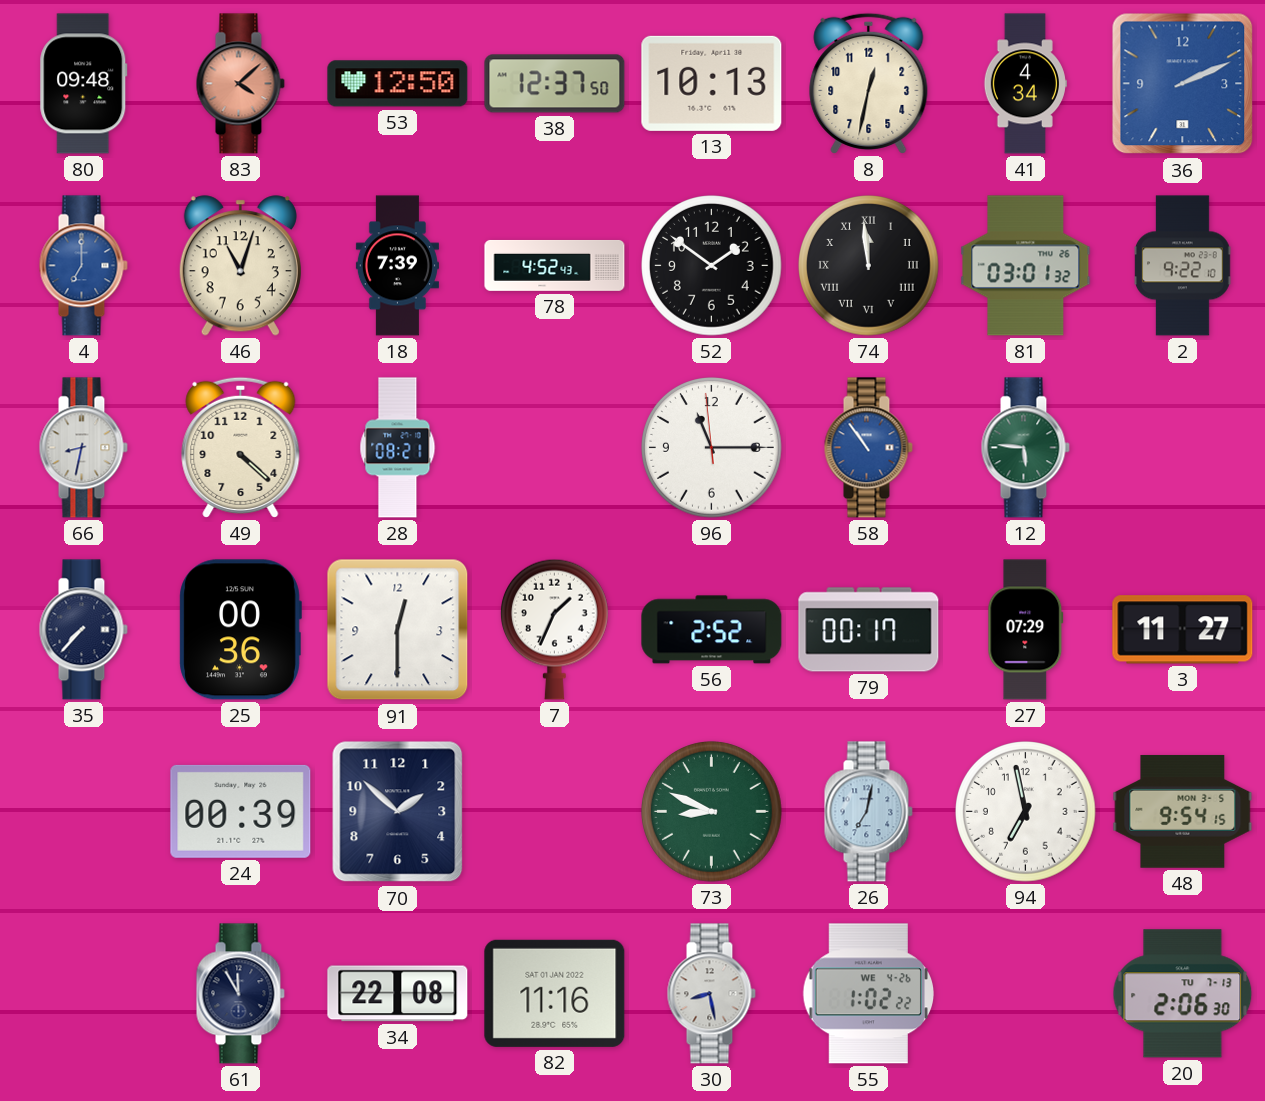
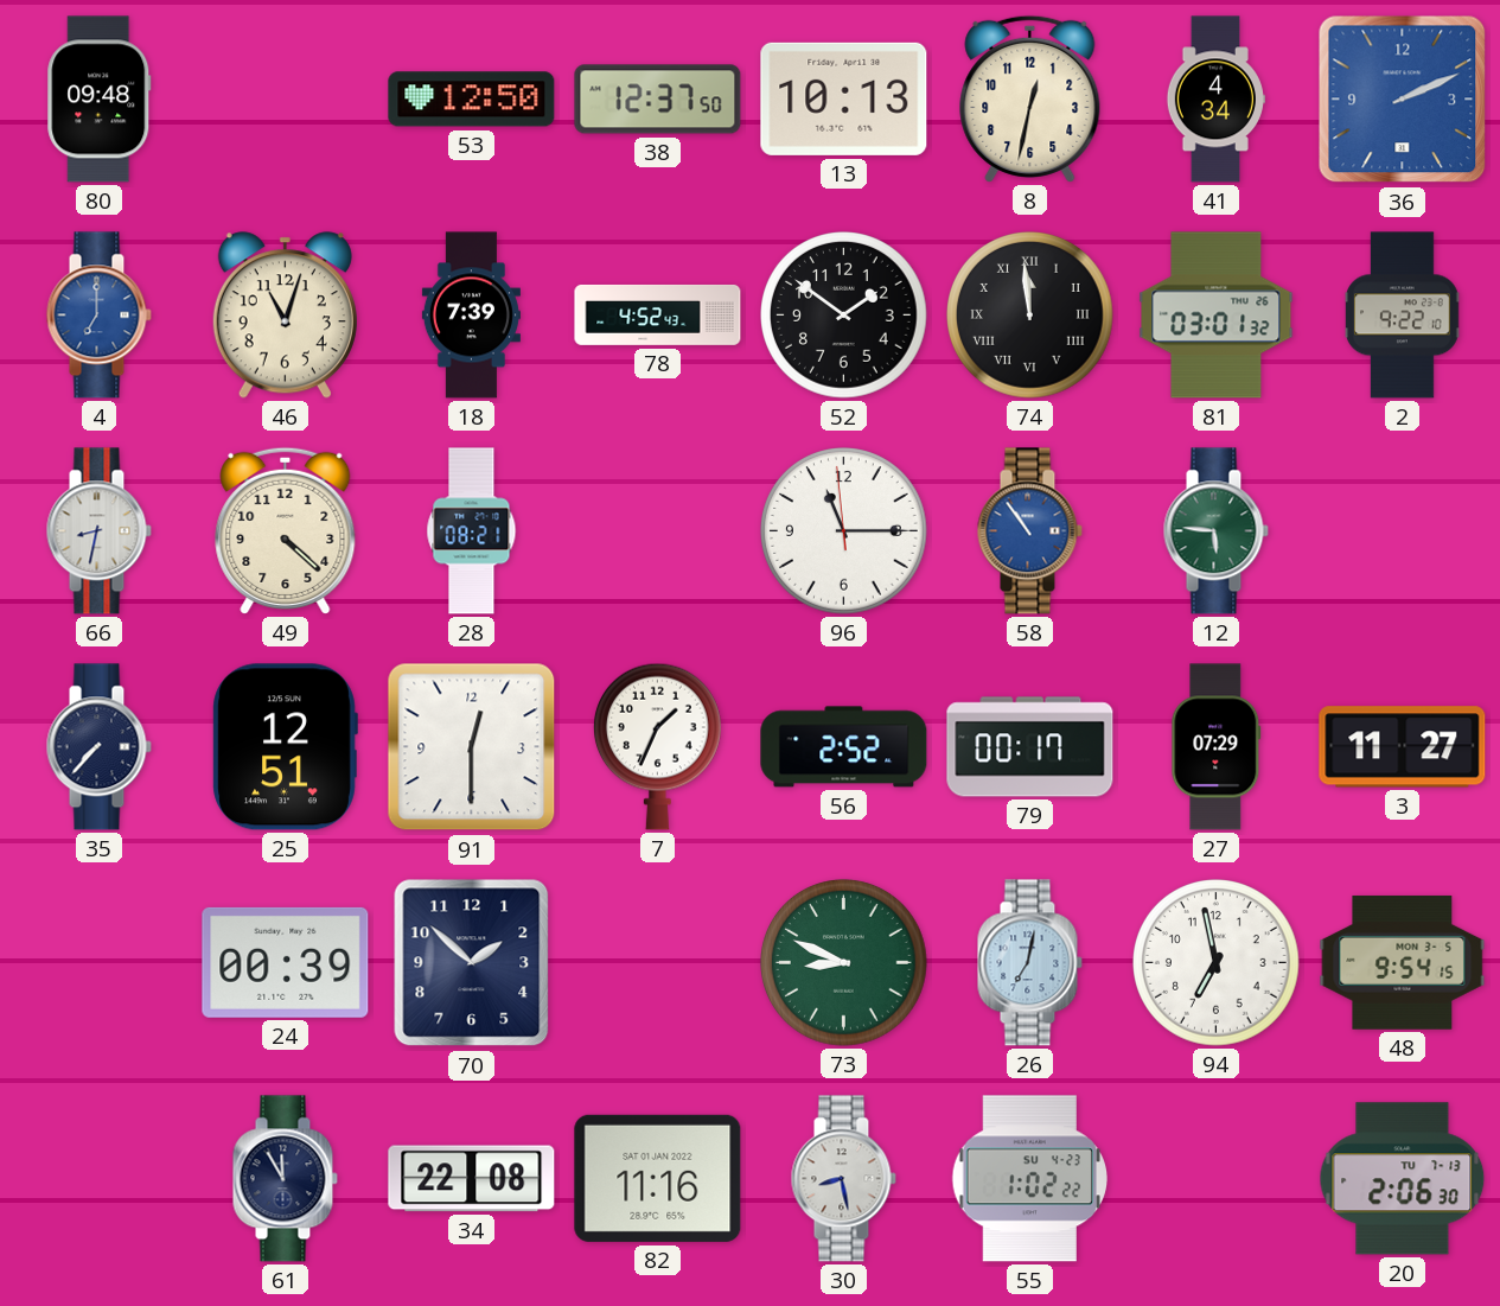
83: 4:08 -> none (240, 84)
25: 00:36 -> 12:51 (285, 747)
55 date: WE 4-26 -> SU 4-23 (1029, 1179)
